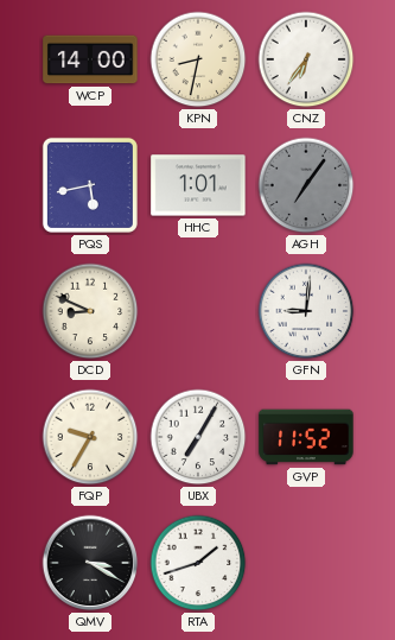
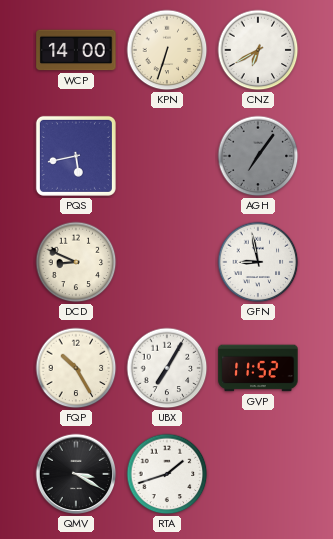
KPN: 8:32 -> 6:33 (167, 50)
CNZ: 6:36 -> 6:40 (258, 50)
HHC: 1:01 -> none (198, 185)
GFN: 9:01 -> 8:58 (258, 262)
FQP: 9:35 -> 10:25 (76, 368)
